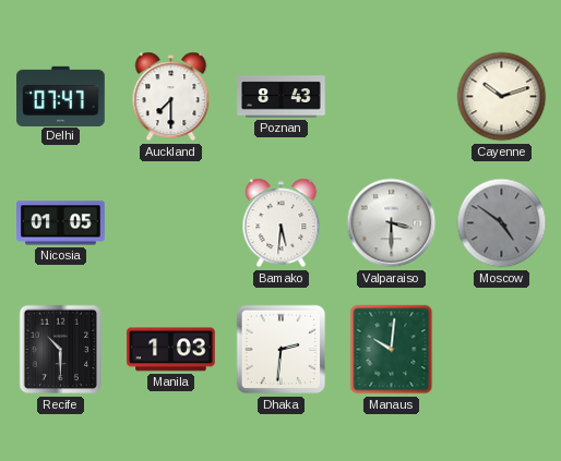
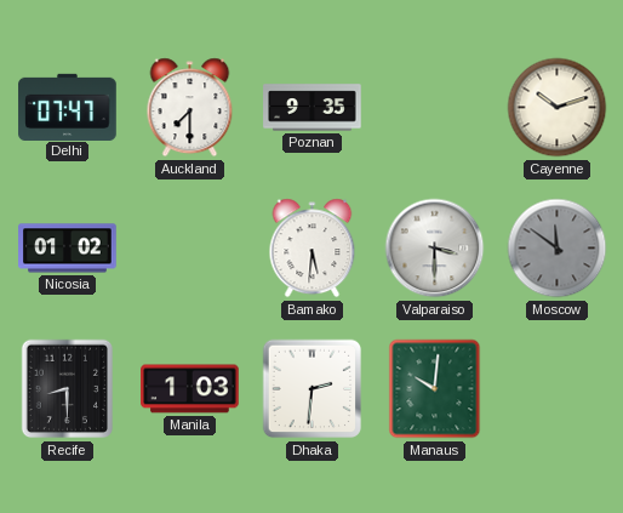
Poznan: 8:43 -> 9:35 (313, 108)
Nicosia: 01:05 -> 01:02 (68, 249)
Moscow: 4:51 -> 11:51 (558, 249)
Recife: 10:30 -> 8:30 (68, 389)
